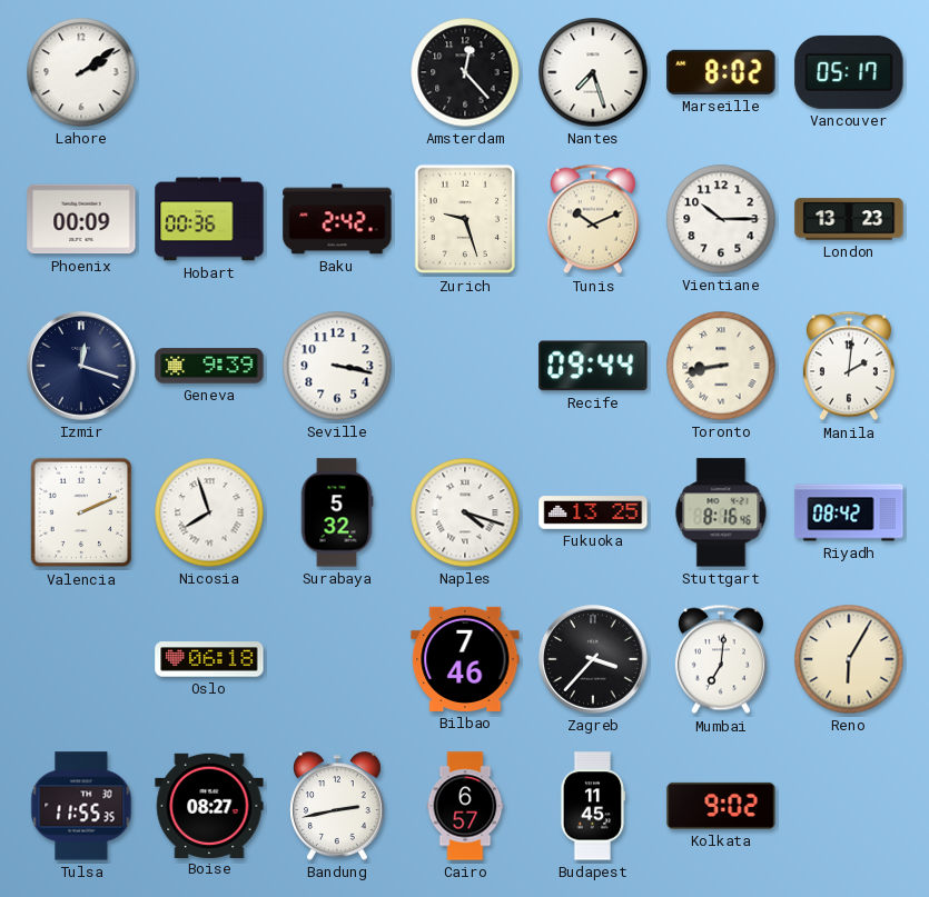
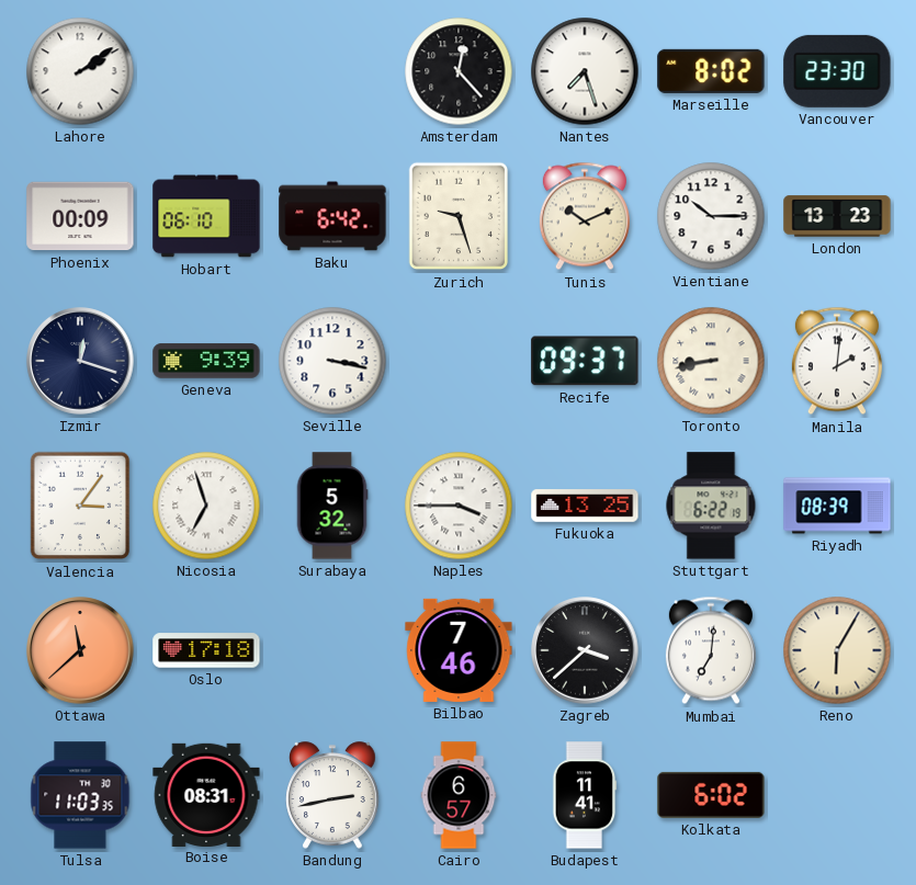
Vancouver: 05:17 -> 23:30 (837, 71)
Hobart: 00:36 -> 06:10 (206, 216)
Baku: 2:42 -> 6:42 (332, 216)
Recife: 09:44 -> 09:37 (585, 361)
Valencia: 2:11 -> 3:06 (80, 506)
Nicosia: 7:57 -> 6:57 (206, 506)
Naples: 4:18 -> 3:45 (459, 506)
Stuttgart: 8:16 -> 6:22 (711, 506)
Riyadh: 08:42 -> 08:39 (837, 506)
Ottawa: none -> 11:38 (80, 650)
Oslo: 06:18 -> 17:18 (206, 650)
Zagreb: 3:37 -> 3:38 (585, 650)
Tulsa: 11:55 -> 11:03 (80, 795)
Boise: 08:27 -> 08:31 (206, 794)
Budapest: 11:45 -> 11:41 (585, 795)
Kolkata: 9:02 -> 6:02 (711, 795)
